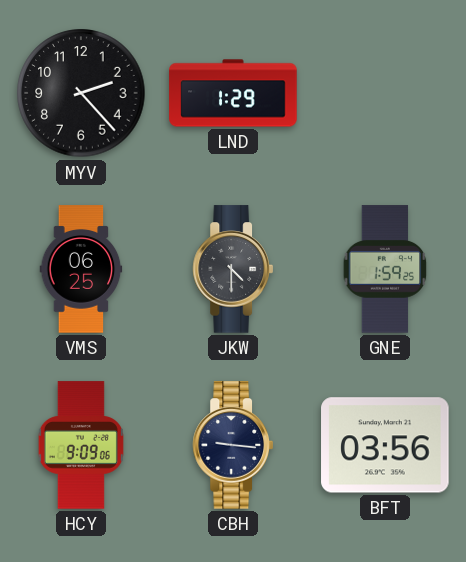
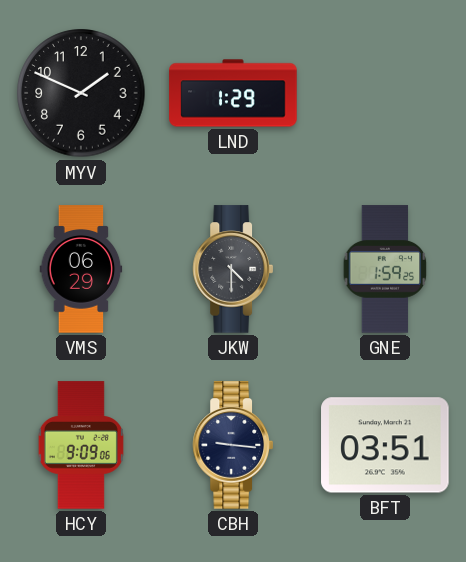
MYV: 2:23 -> 1:49 (81, 93)
VMS: 06:25 -> 06:29 (81, 269)
BFT: 03:56 -> 03:51 (385, 445)
